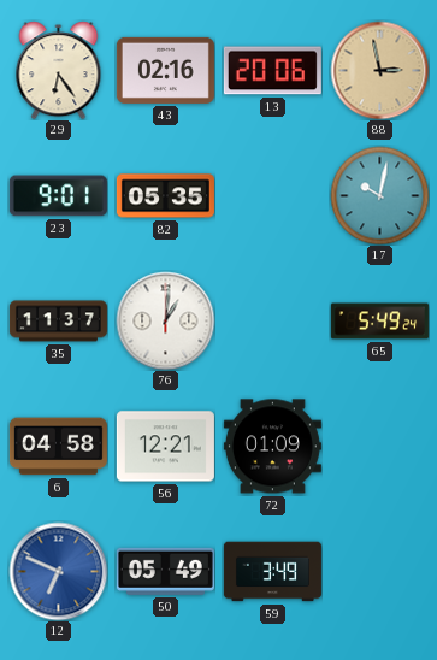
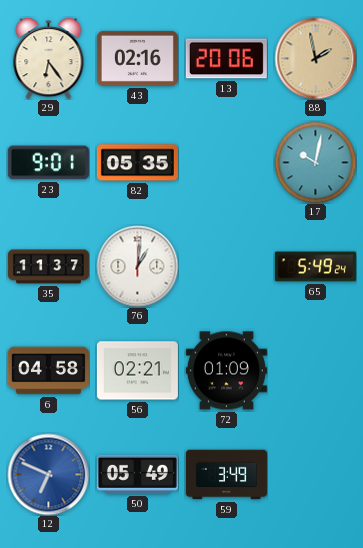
88: 2:58 -> 1:58 (315, 58)
56: 12:21 -> 02:21 (137, 371)
